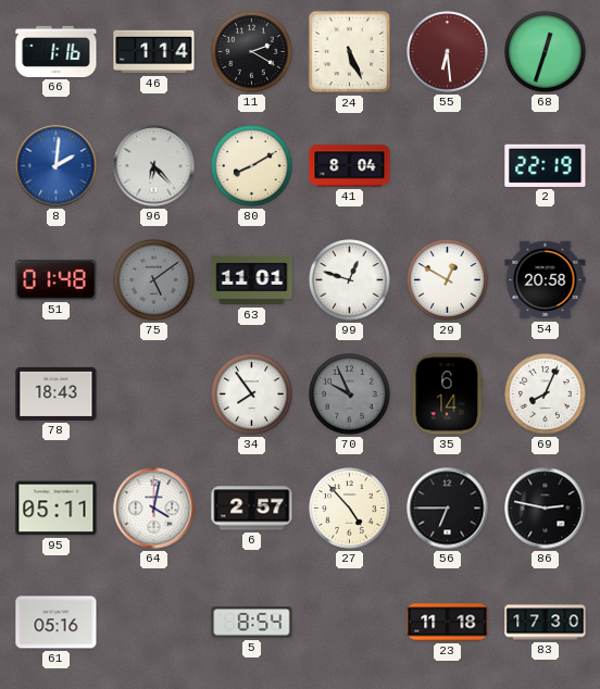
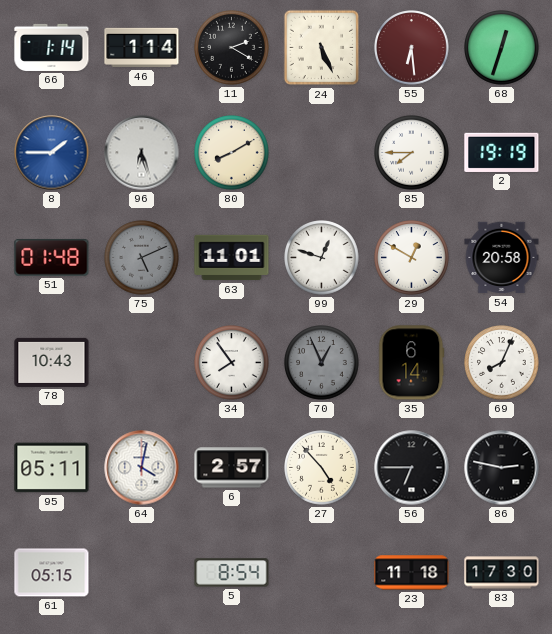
66: 1:16 -> 1:14 (52, 47)
8: 2:01 -> 1:45 (52, 153)
96: 6:23 -> 6:27 (142, 153)
41: 8:04 -> none (350, 166)
85: none -> 7:45 (412, 153)
2: 22:19 -> 19:19 (502, 152)
75: 5:09 -> 5:11 (142, 258)
78: 18:43 -> 10:43 (52, 362)
70: 9:56 -> 12:56 (322, 363)
61: 05:16 -> 05:15 (52, 573)
